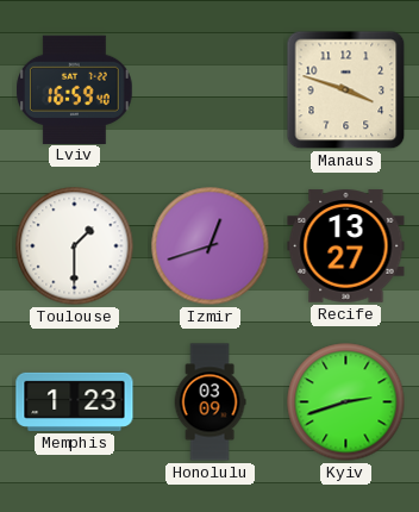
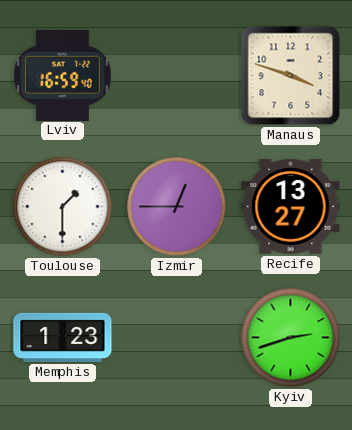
Izmir: 12:42 -> 12:45 (177, 207)
Honolulu: 03:09 -> none (209, 402)
